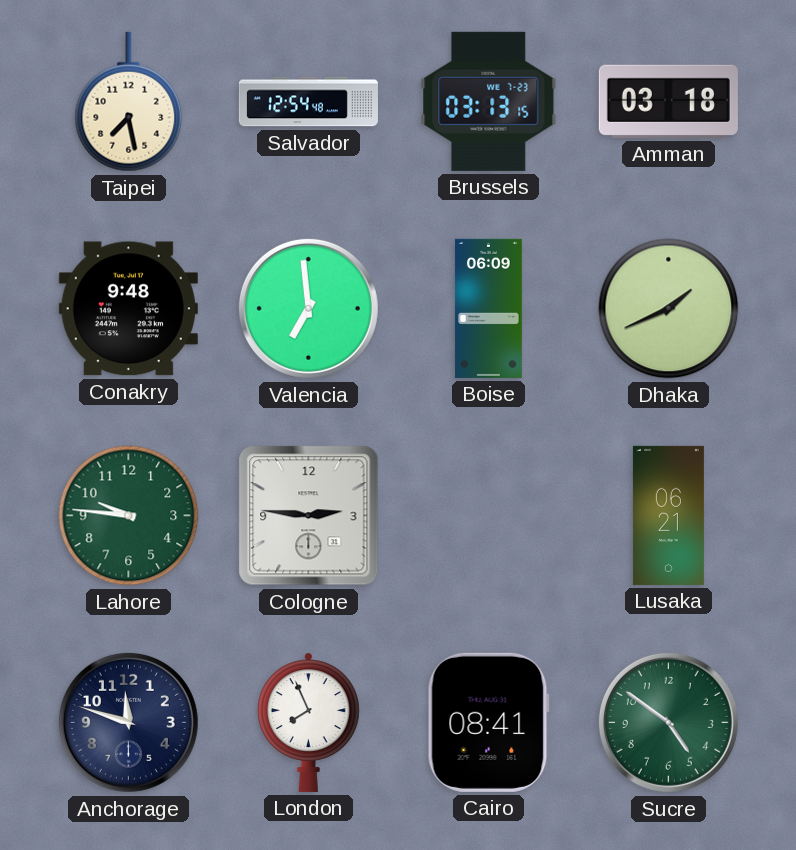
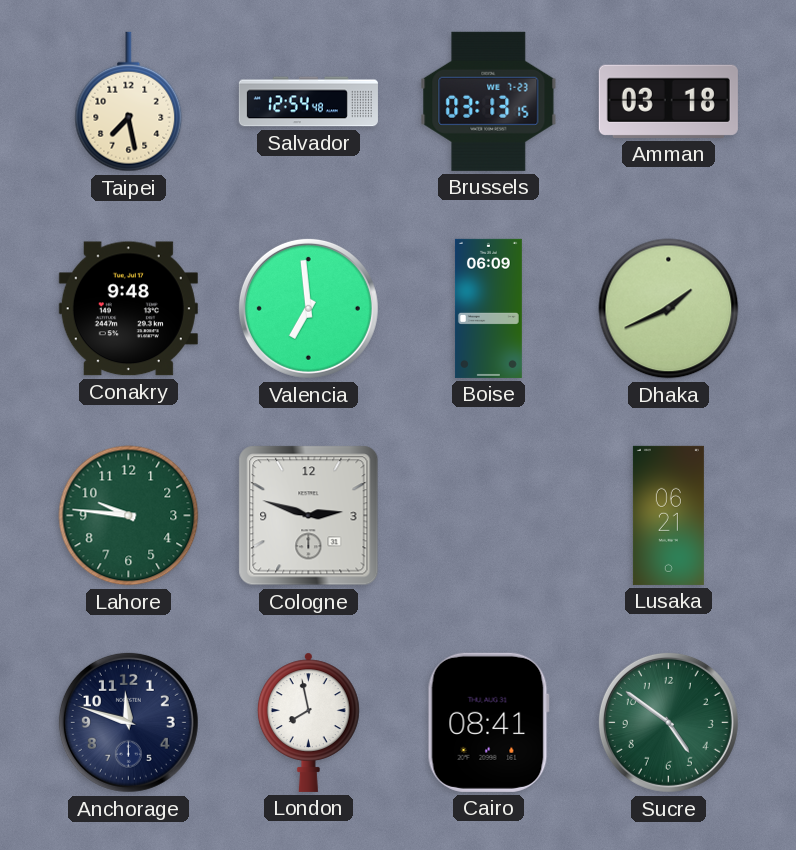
Cologne: 2:46 -> 2:48 (309, 516)
London: 7:56 -> 7:58 (308, 722)
